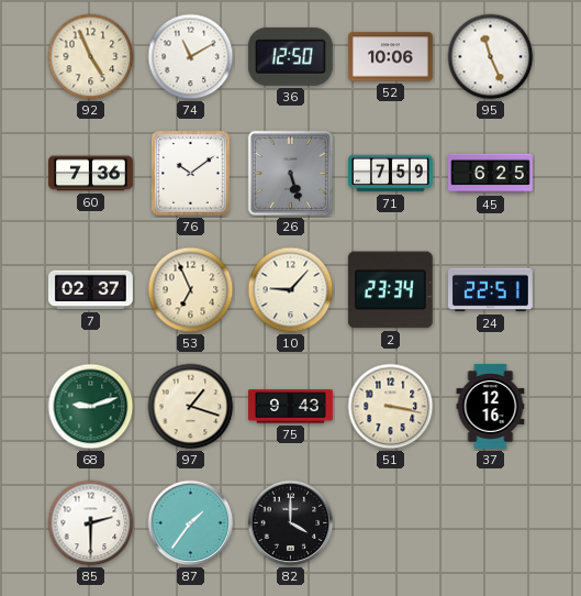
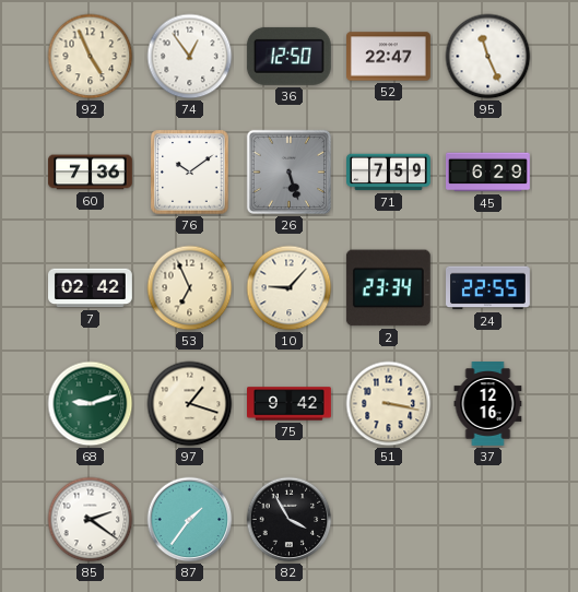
74: 11:10 -> 12:54 (190, 57)
52: 10:06 -> 22:47 (389, 57)
45: 6:25 -> 6:29 (488, 173)
7: 02:37 -> 02:42 (91, 288)
24: 22:51 -> 22:55 (488, 288)
75: 9:43 -> 9:42 (290, 404)
85: 2:30 -> 2:21 (91, 520)
82: 4:00 -> 3:55 (290, 520)
